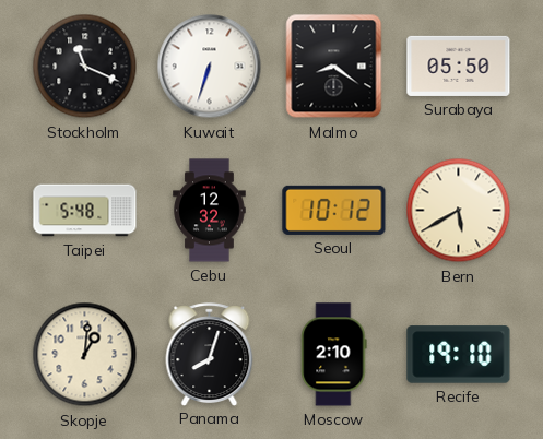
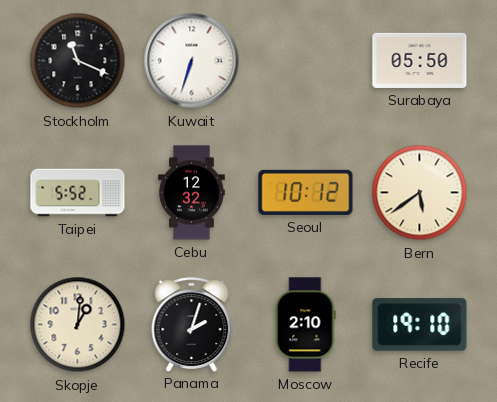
Malmo: 8:21 -> none (334, 67)
Taipei: 5:48 -> 5:52 (78, 193)
Bern: 5:40 -> 5:39 (420, 193)
Panama: 8:03 -> 2:03 (192, 324)
